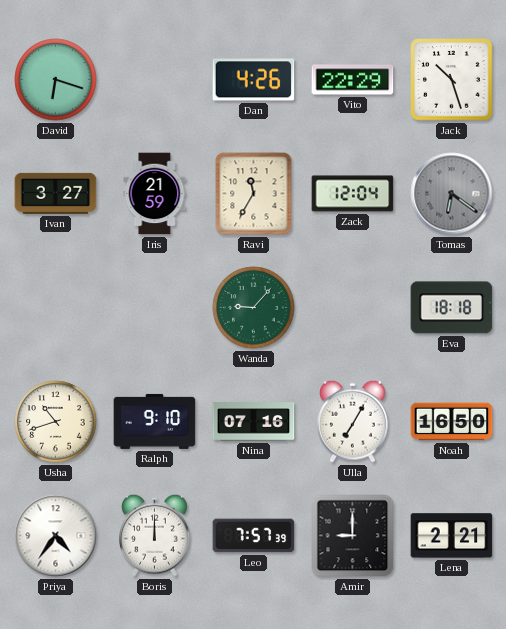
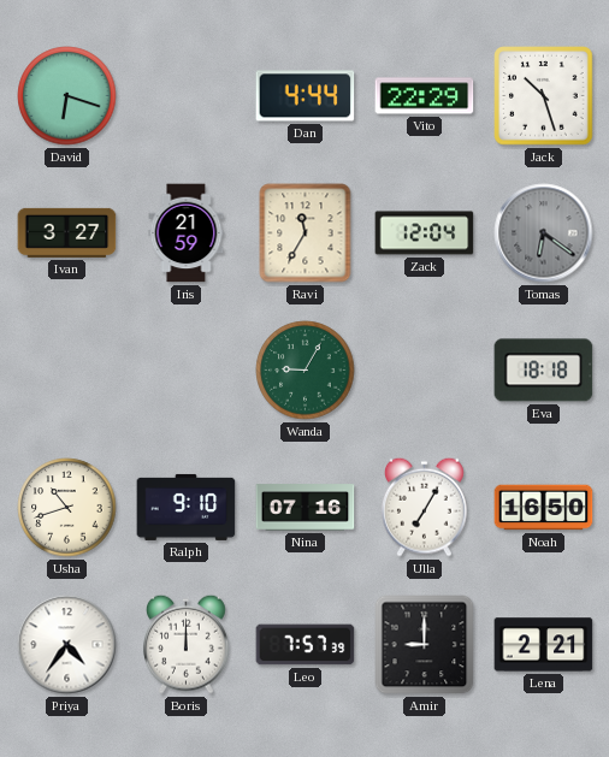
Dan: 4:26 -> 4:44 (306, 96)
Wanda: 9:07 -> 9:05 (306, 371)
